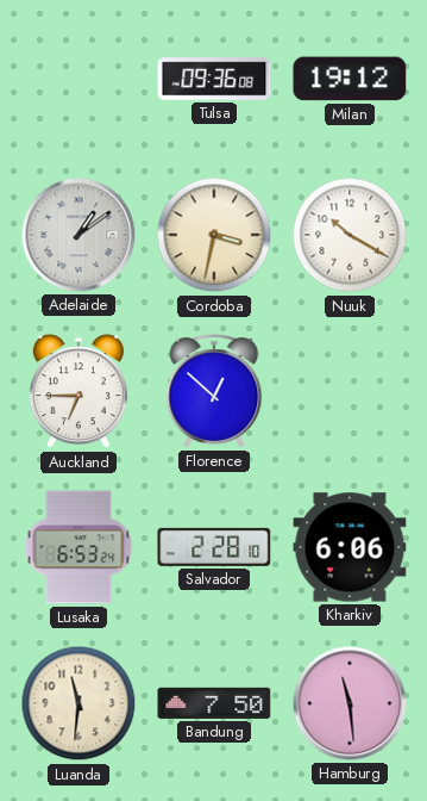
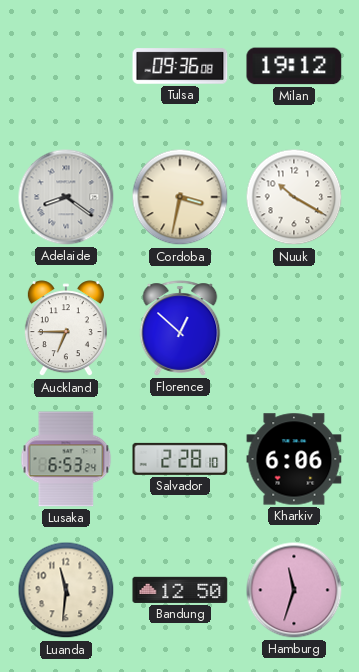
Adelaide: 1:09 -> 8:21 (66, 197)
Bandung: 7:50 -> 12:50 (180, 590)
Hamburg: 11:29 -> 11:33 (294, 590)
